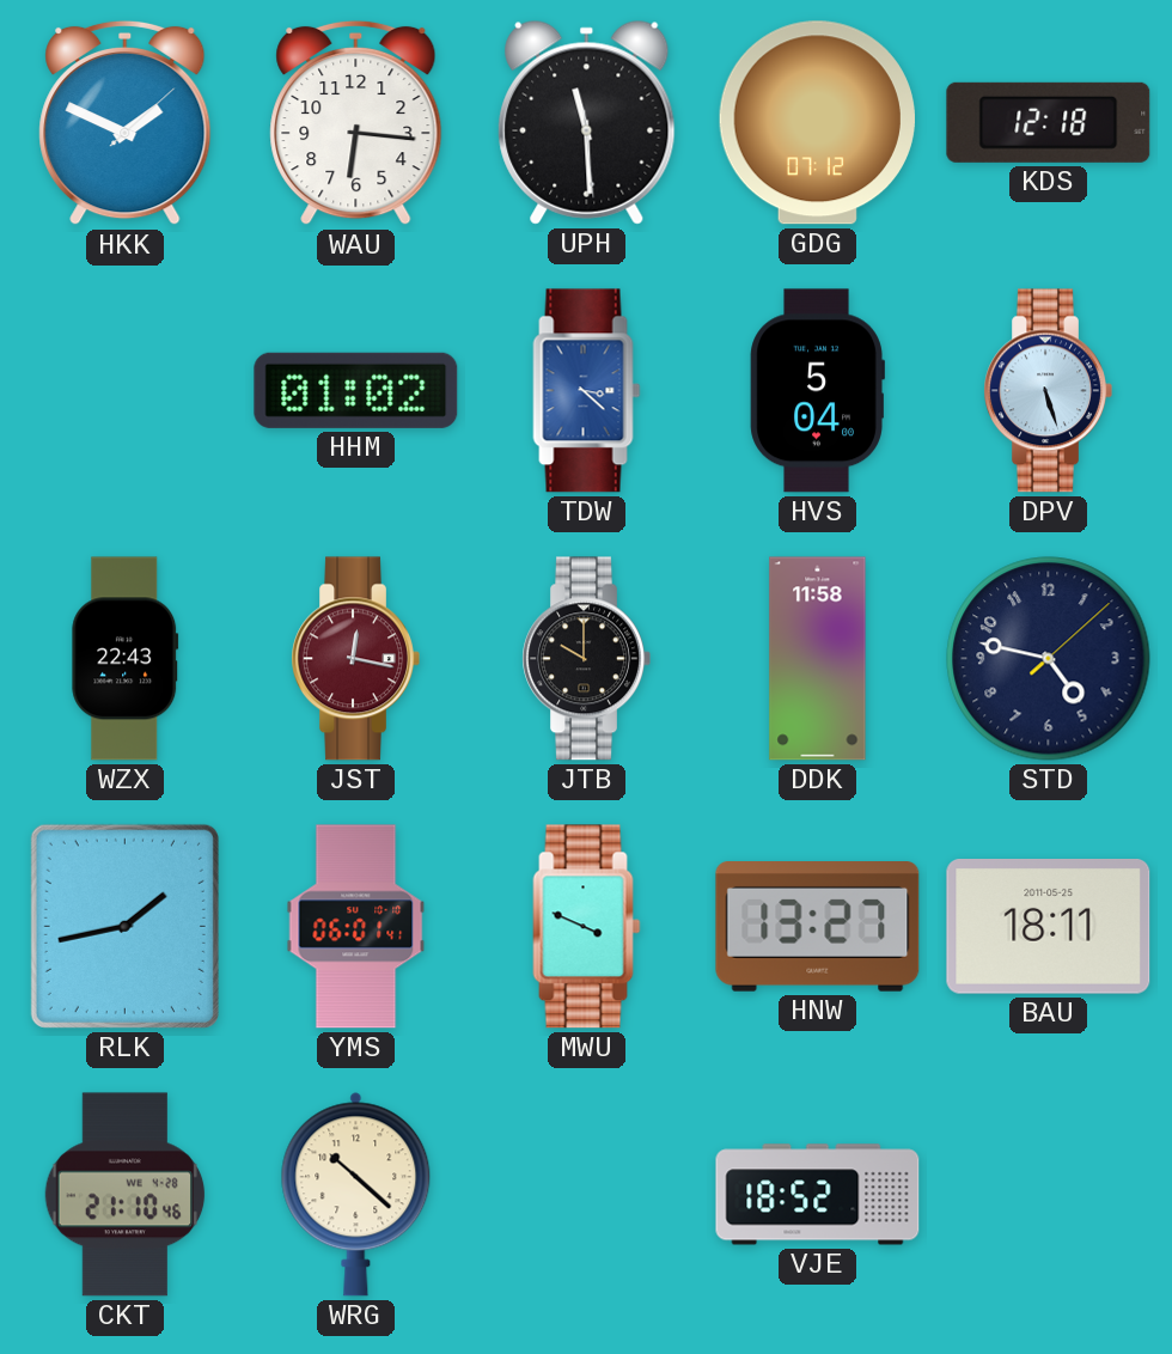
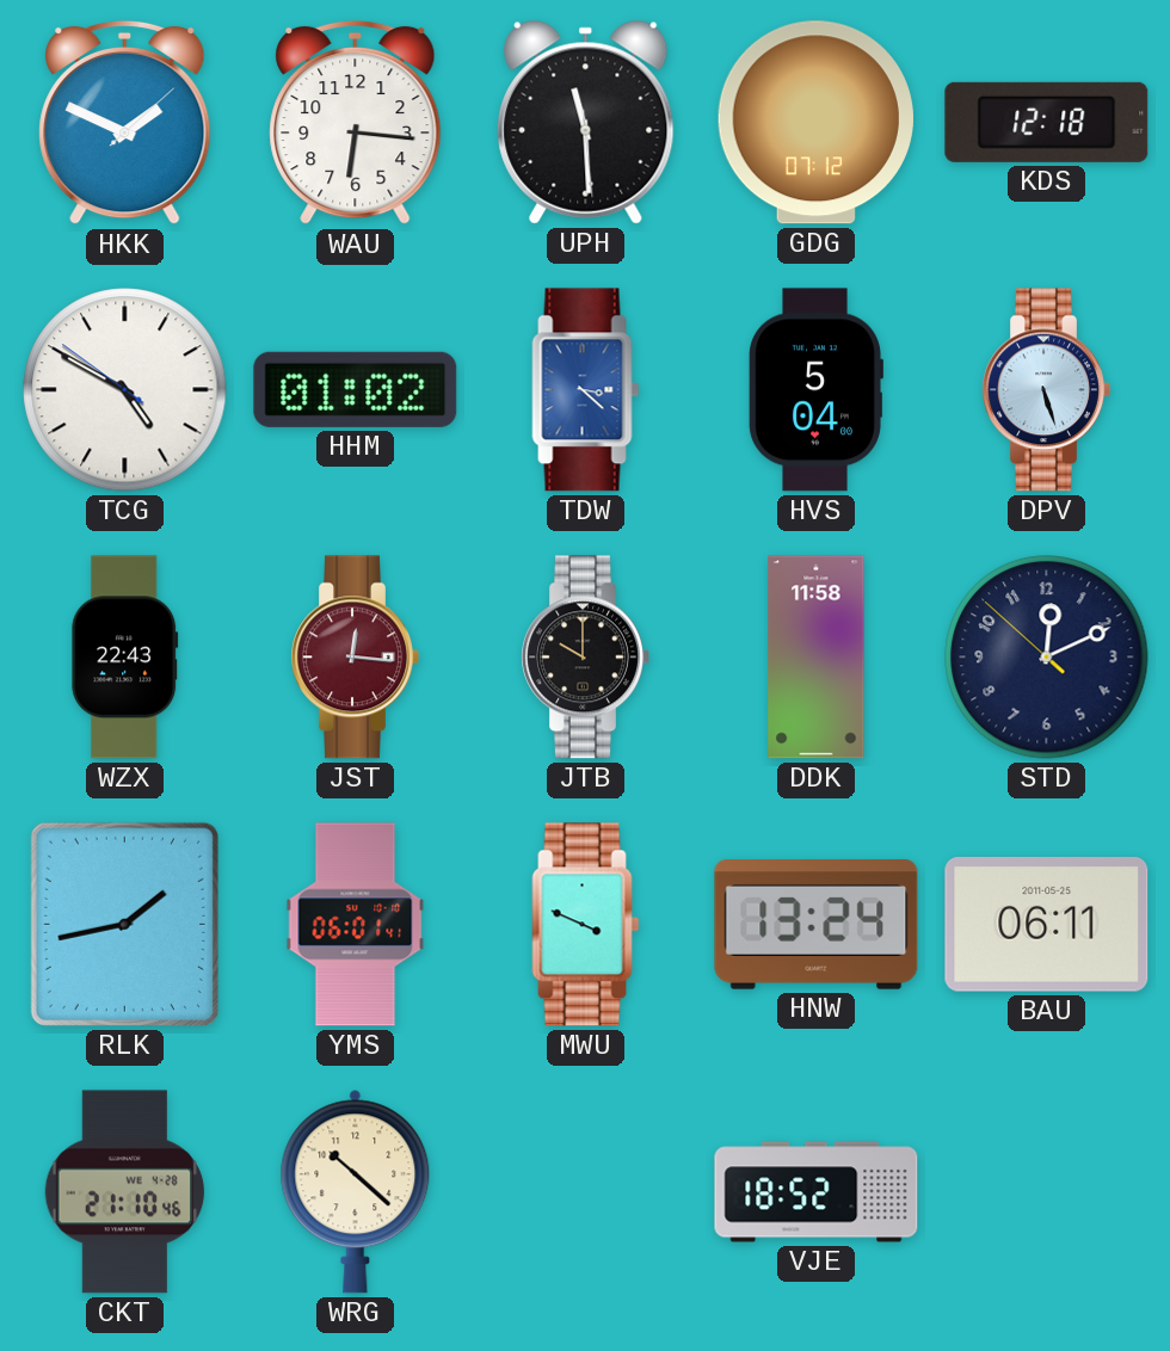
TCG: none -> 4:49 (125, 390)
JST: 12:17 -> 12:16 (355, 658)
STD: 4:47 -> 12:10 (1047, 658)
HNW: 13:27 -> 13:24 (817, 925)
BAU: 18:11 -> 06:11 (1047, 925)
